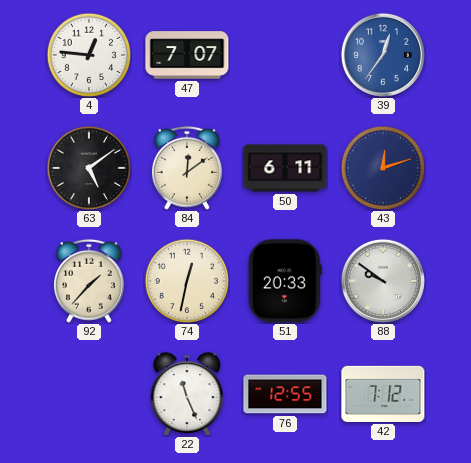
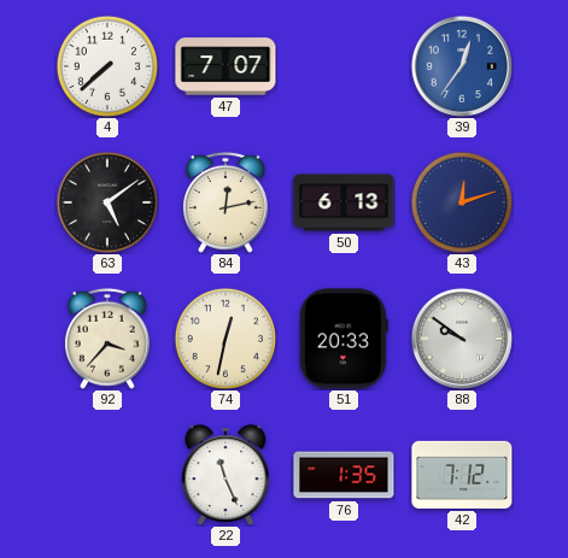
4: 12:46 -> 7:38 (107, 66)
84: 12:09 -> 12:13 (226, 202)
50: 6:11 -> 6:13 (344, 202)
92: 1:37 -> 3:37 (107, 339)
76: 12:55 -> 1:35 (344, 475)
